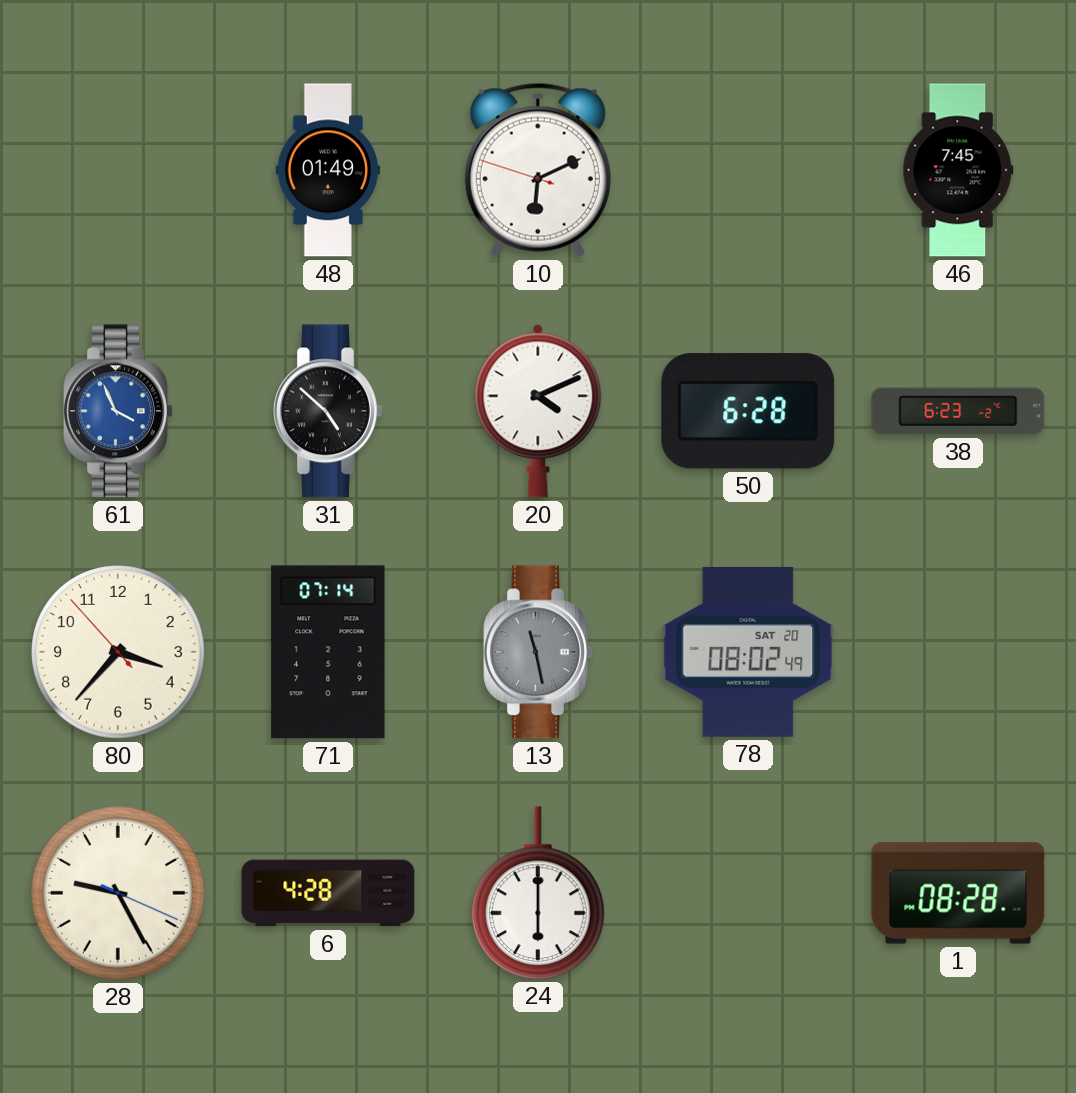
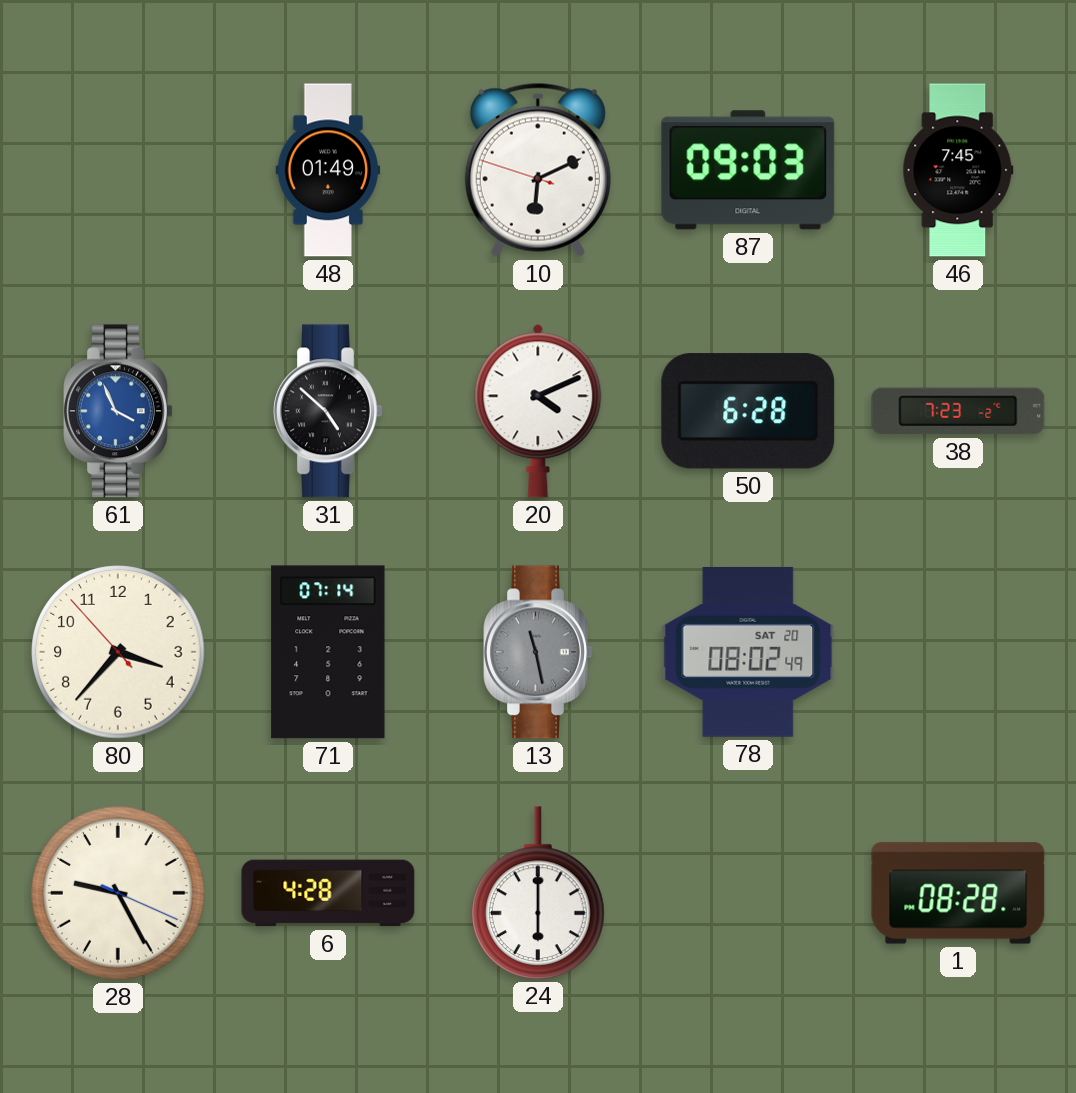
87: none -> 09:03 (748, 170)
38: 6:23 -> 7:23 (958, 411)
